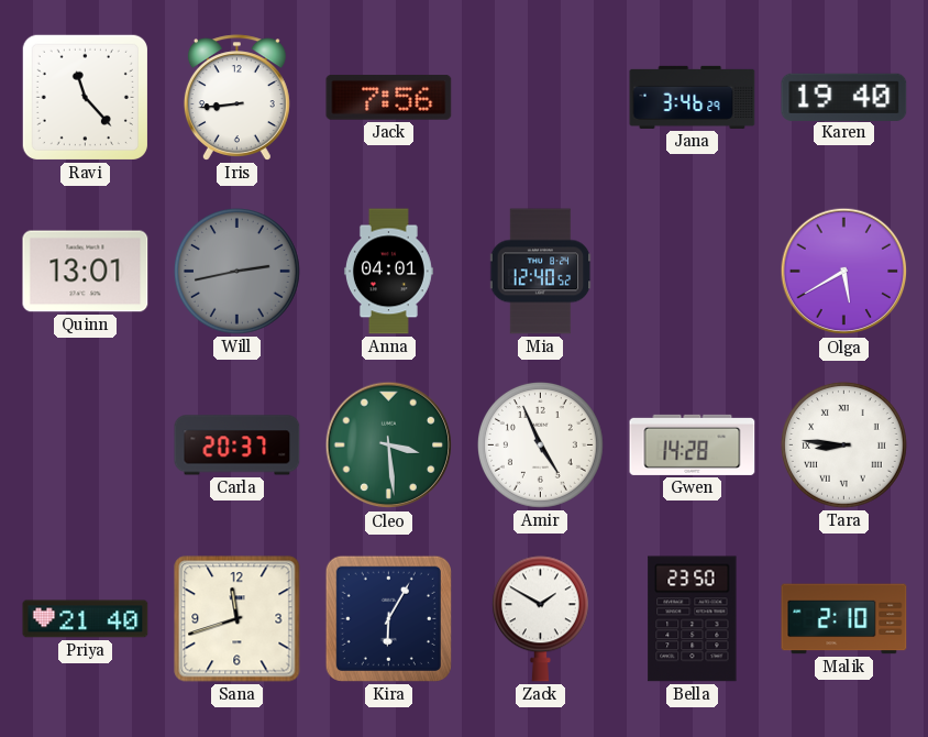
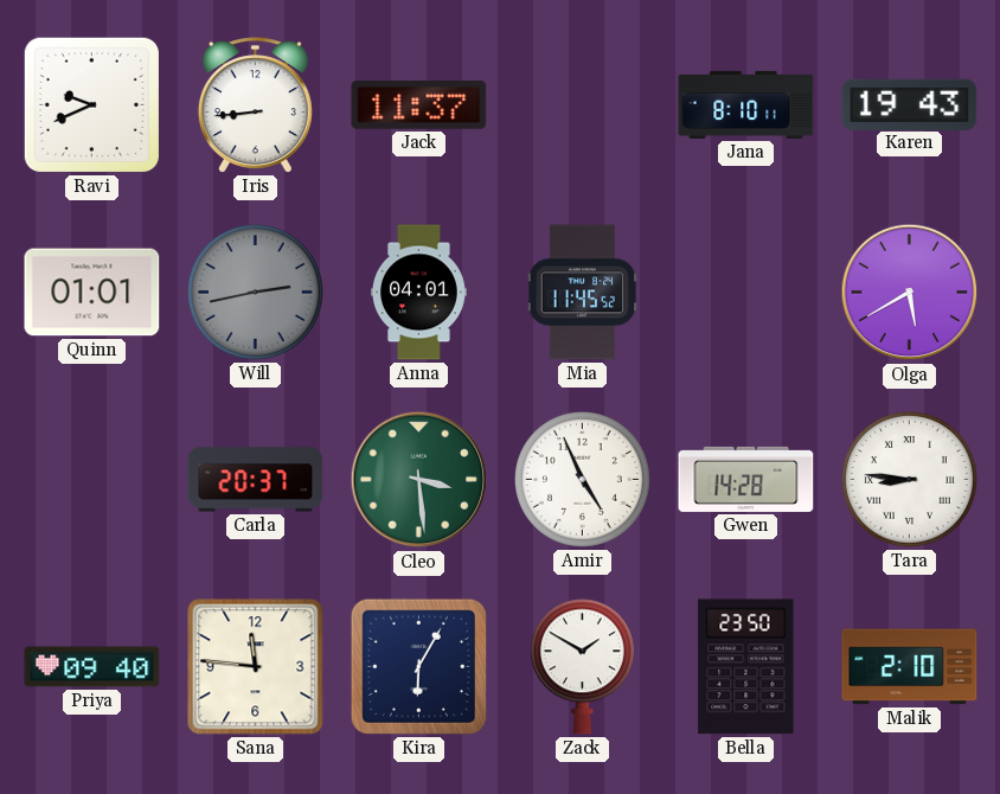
Ravi: 11:23 -> 9:41 (91, 104)
Jack: 7:56 -> 11:37 (419, 105)
Jana: 3:46 -> 8:10 (746, 104)
Karen: 19:40 -> 19:43 (910, 104)
Quinn: 13:01 -> 01:01 (92, 293)
Mia: 12:40 -> 11:45 (583, 293)
Priya: 21:40 -> 09:40 (92, 667)
Sana: 11:42 -> 11:46 (256, 667)
